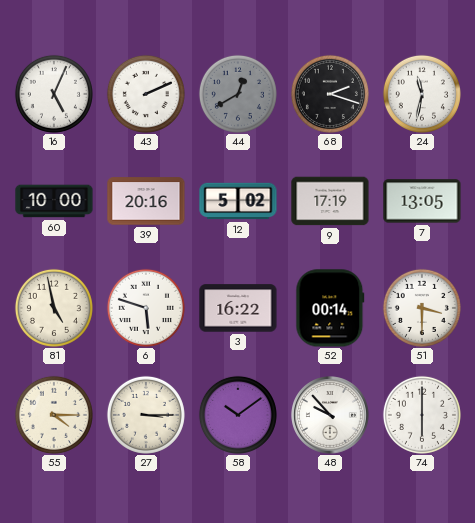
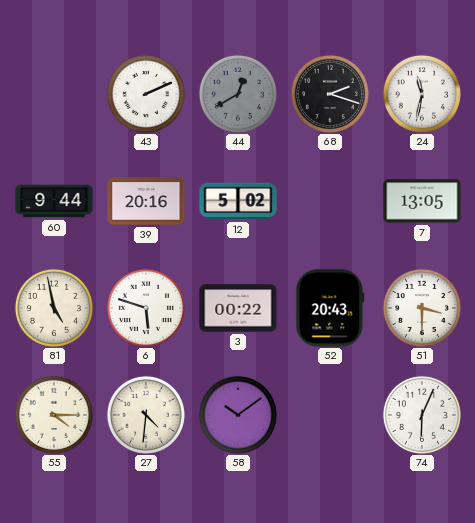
16: 5:04 -> none (54, 94)
60: 10:00 -> 9:44 (54, 201)
9: 17:19 -> none (330, 201)
3: 16:22 -> 00:22 (238, 308)
52: 00:14 -> 20:43 (330, 308)
27: 3:15 -> 4:31 (146, 415)
48: 9:53 -> none (330, 415)
74: 6:00 -> 6:04 (422, 415)
